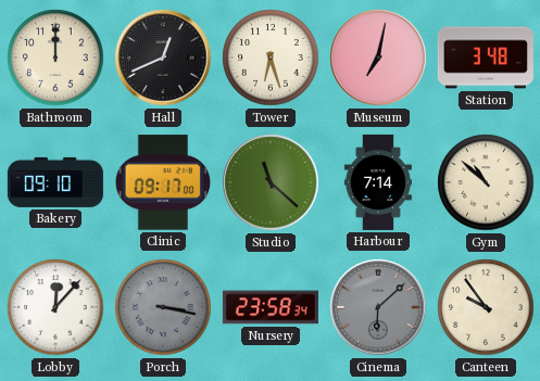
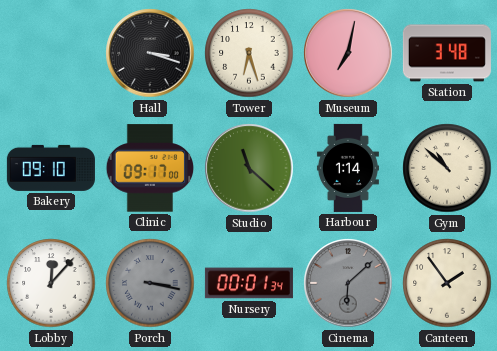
Bathroom: 12:00 -> none (55, 58)
Hall: 12:41 -> 3:18 (150, 53)
Harbour: 7:14 -> 1:14 (348, 168)
Nursery: 23:58 -> 00:01 (249, 283)
Canteen: 9:54 -> 1:54 (447, 283)
